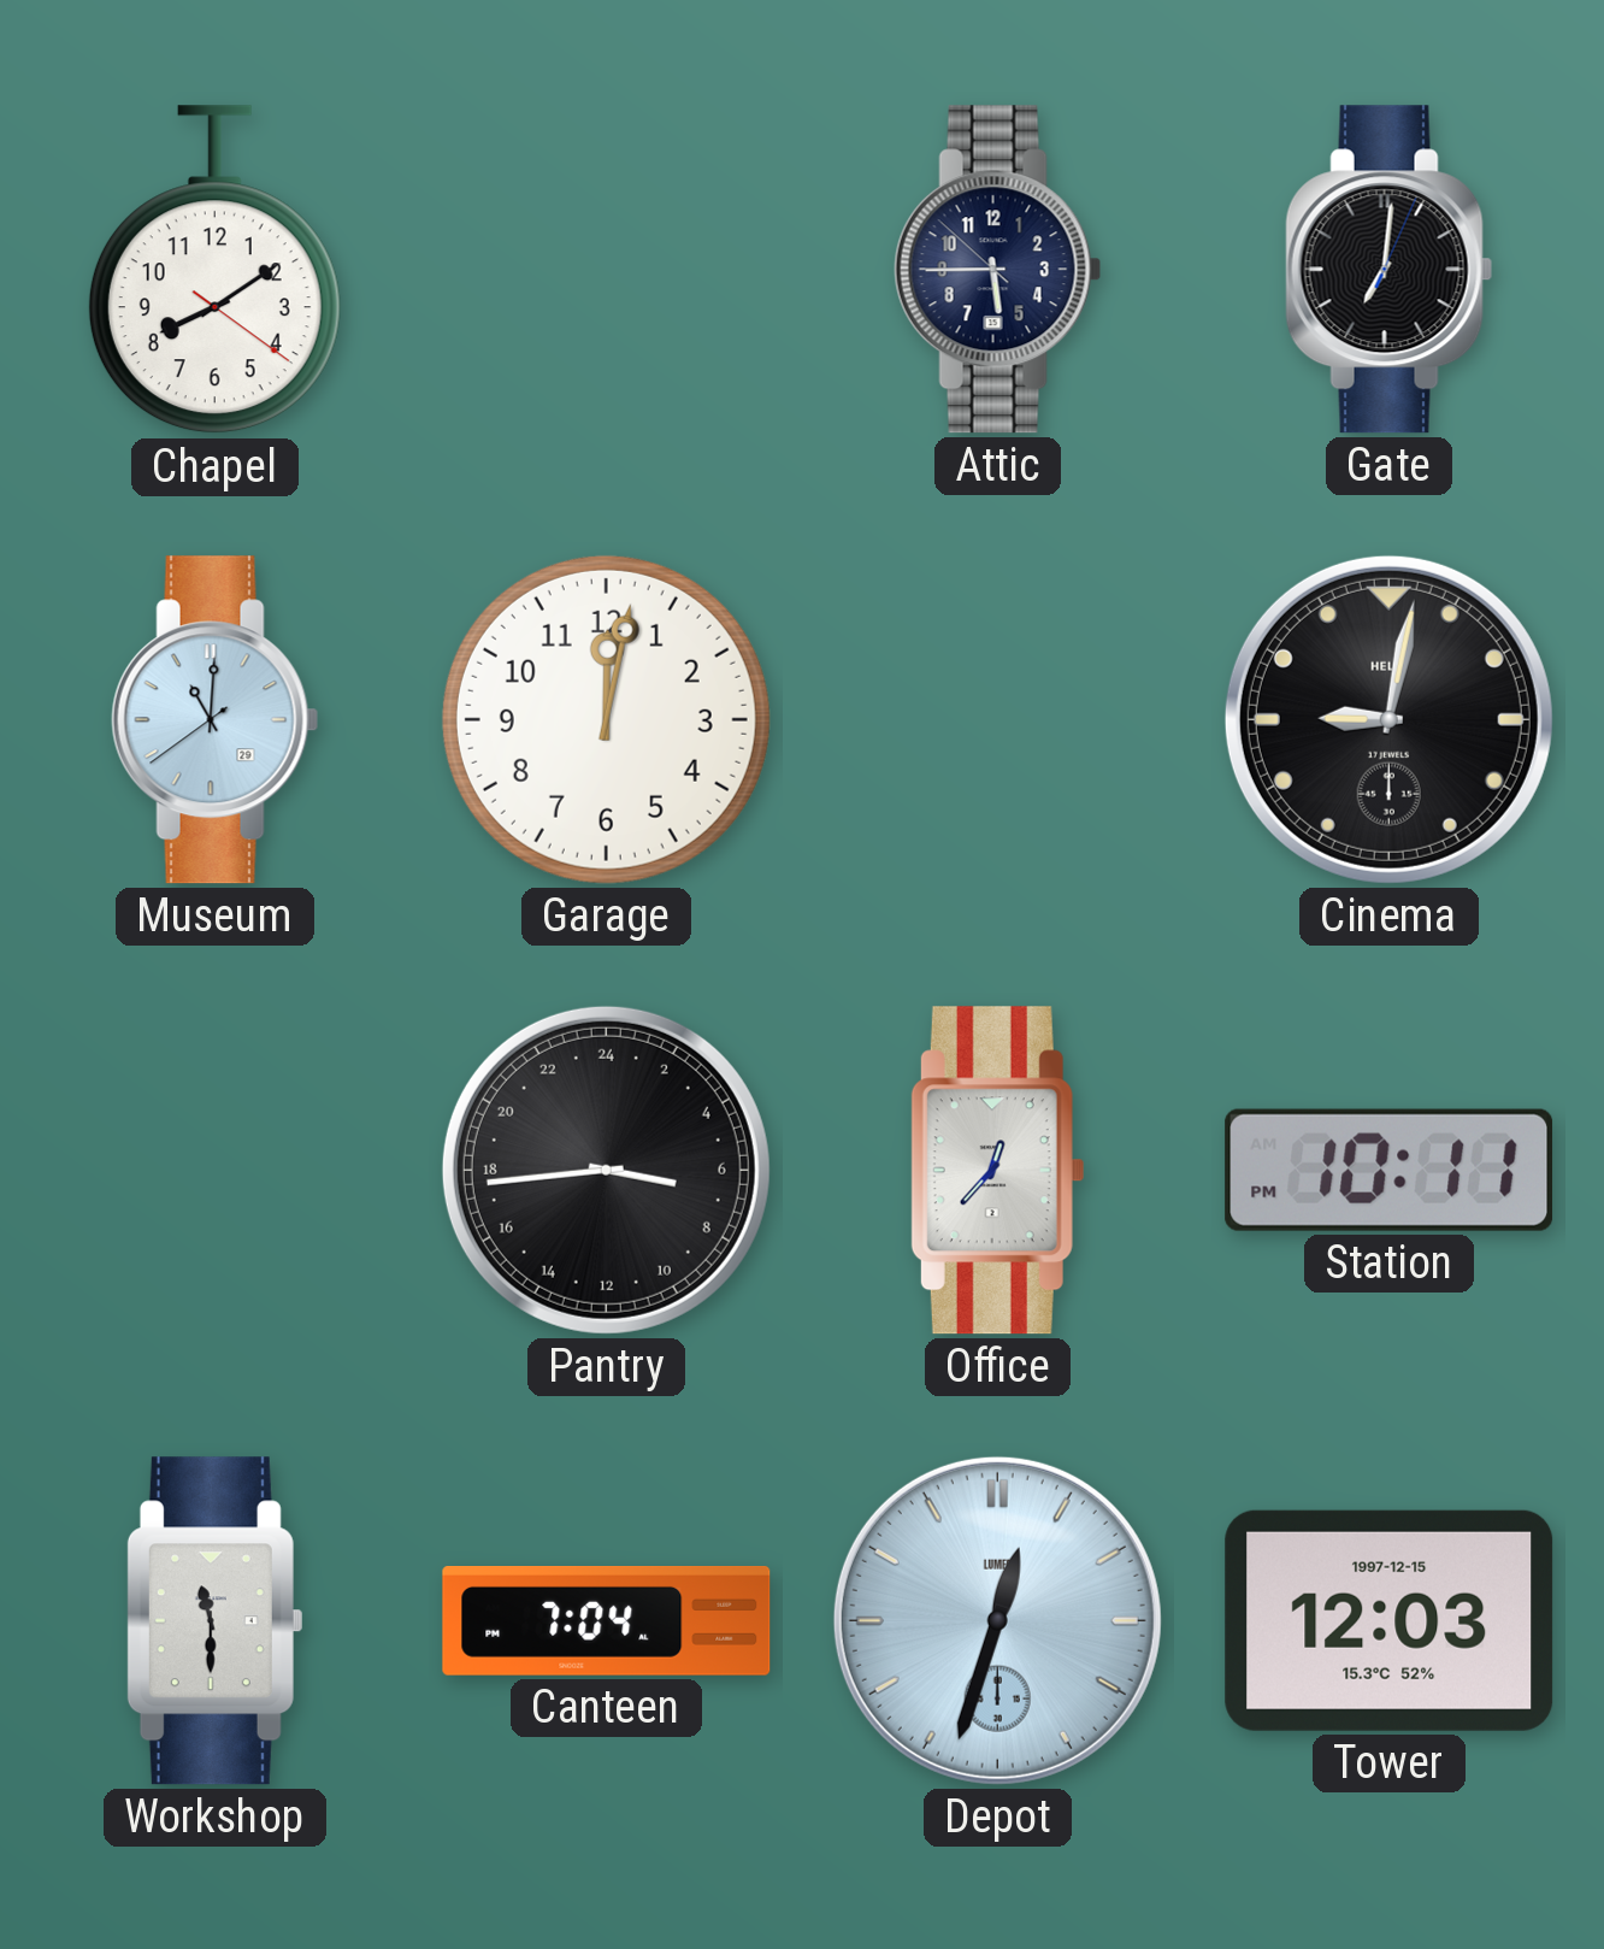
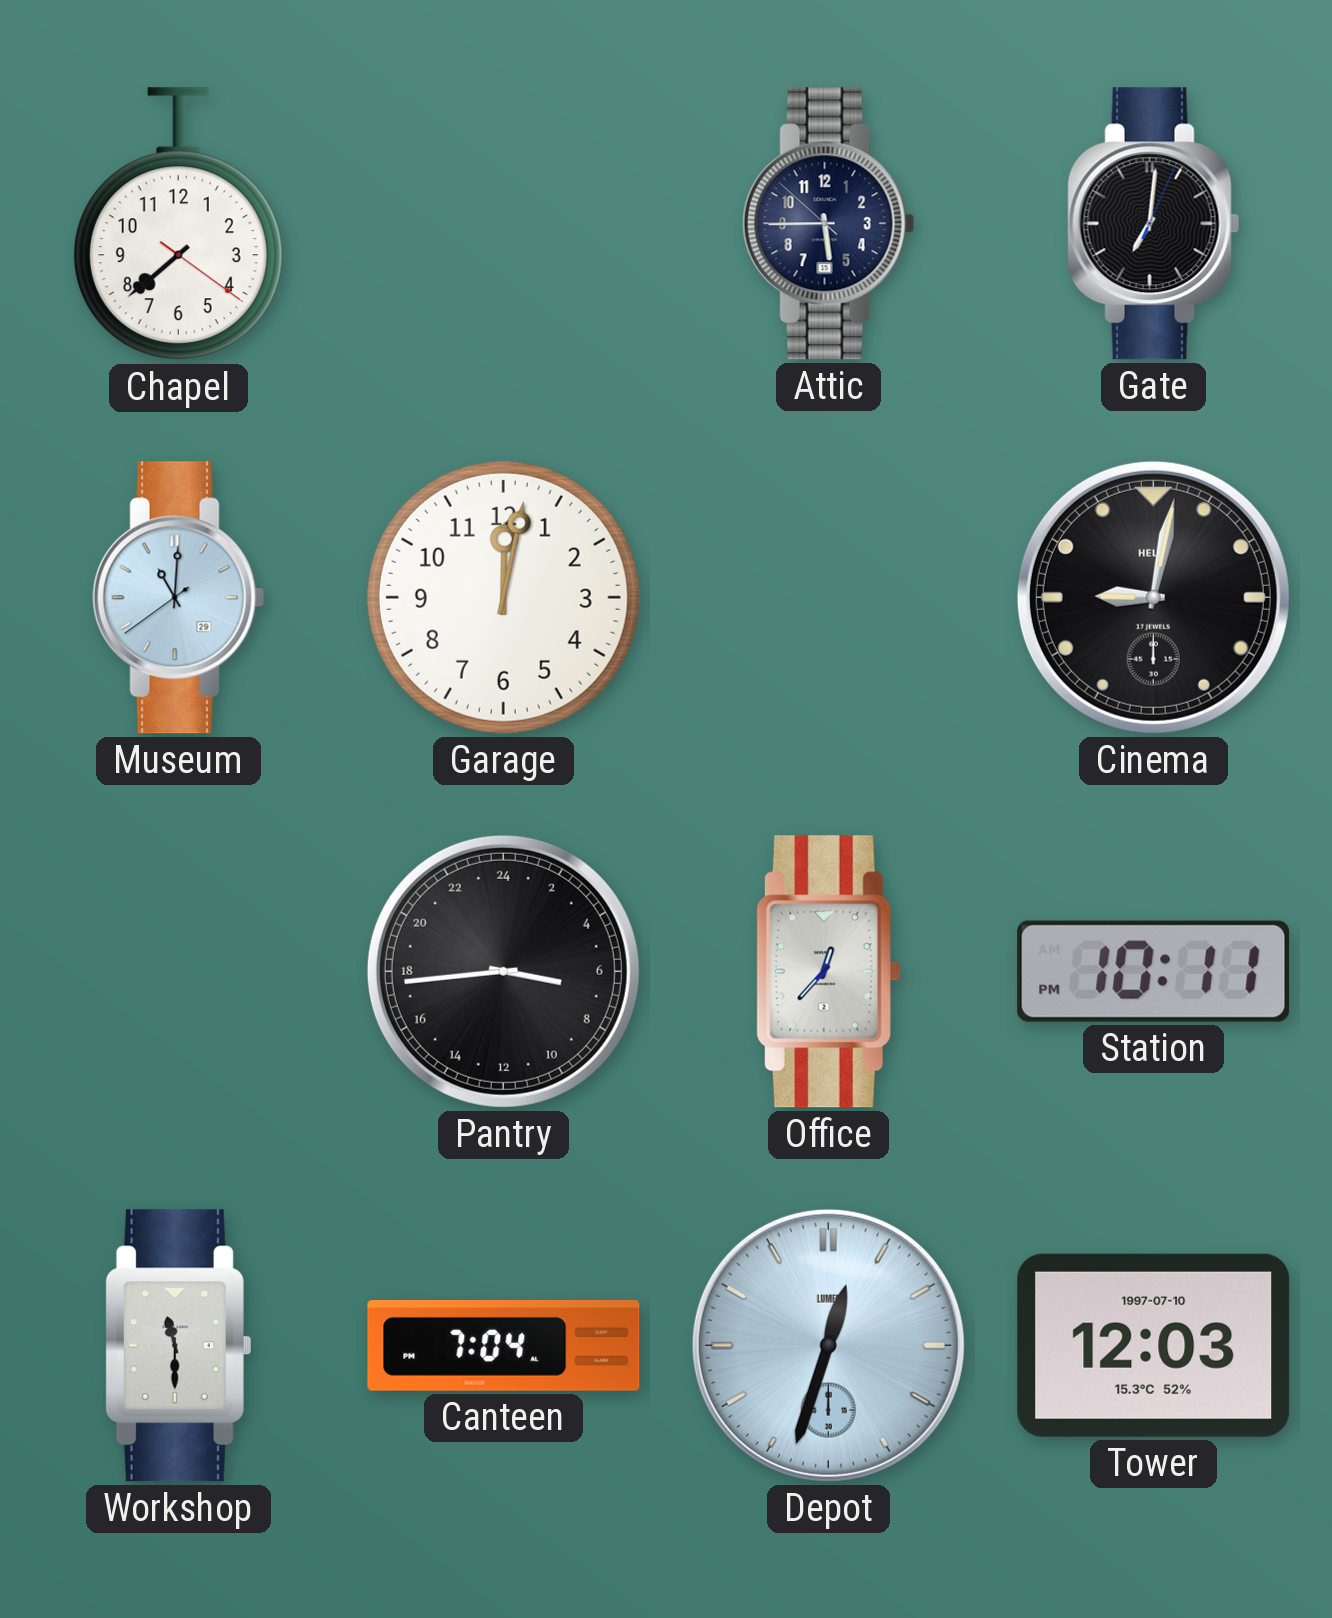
Chapel: 8:09 -> 7:38 (178, 224)
Tower date: 1997-12-15 -> 1997-07-10 (1154, 1345)
